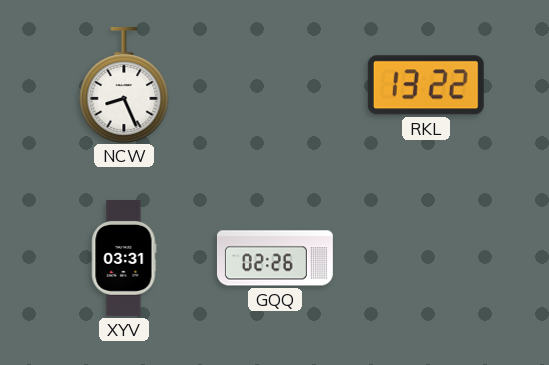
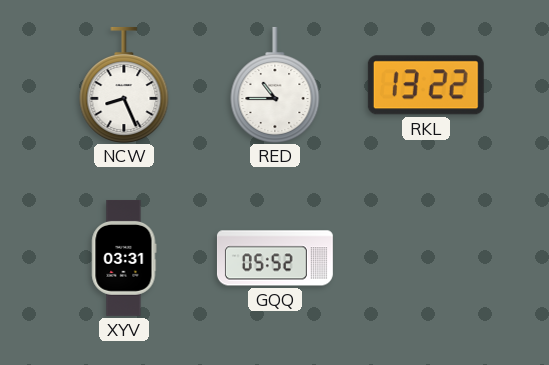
RED: none -> 10:45 (275, 84)
GQQ: 02:26 -> 05:52 (275, 258)
